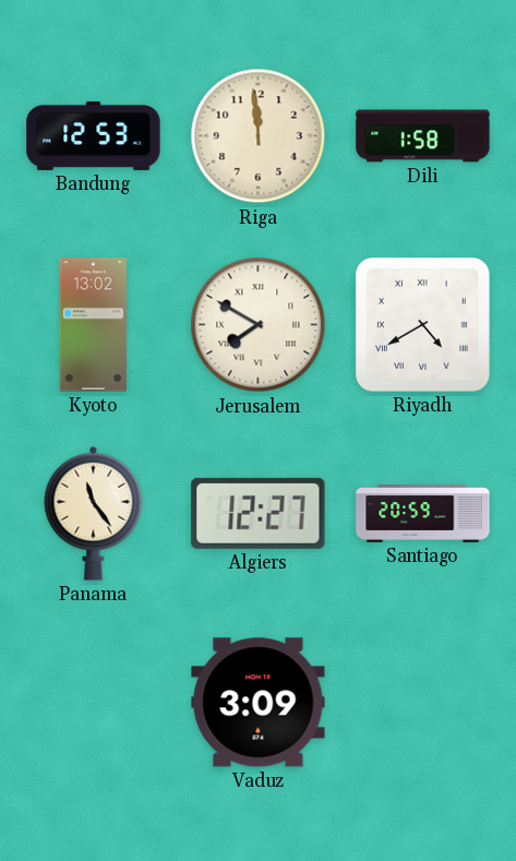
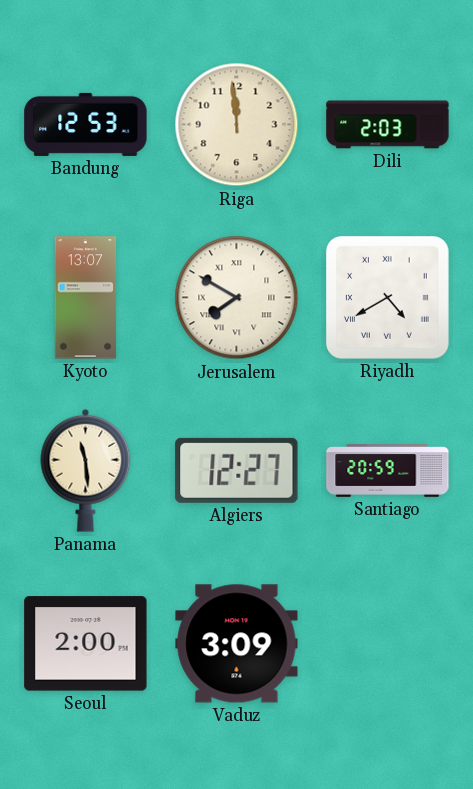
Dili: 1:58 -> 2:03 (388, 125)
Kyoto: 13:02 -> 13:07 (86, 298)
Panama: 11:24 -> 11:29 (86, 470)
Seoul: none -> 2:00 (86, 644)
